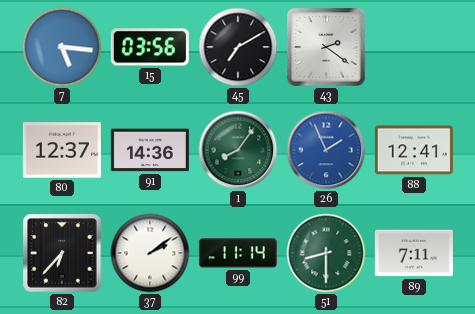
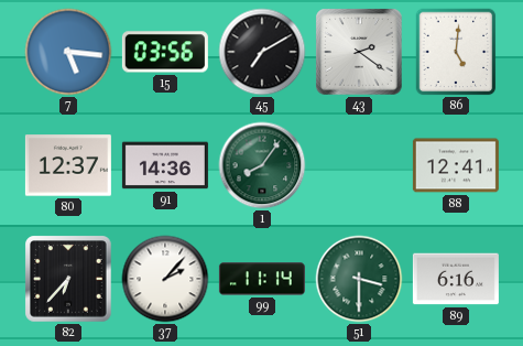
86: none -> 5:01 (456, 52)
26: 1:56 -> none (326, 150)
37: 2:09 -> 2:07 (165, 279)
51: 8:30 -> 3:30 (359, 279)
89: 7:11 -> 6:16 (456, 279)
